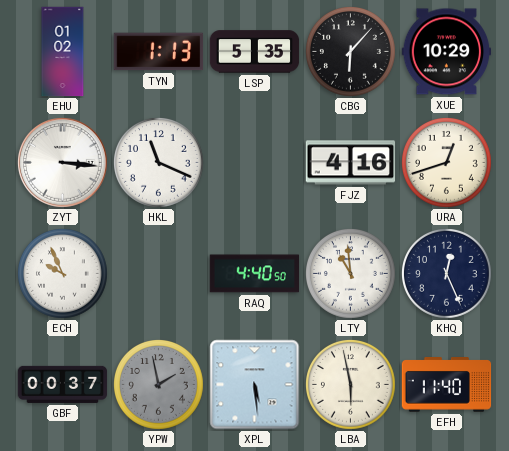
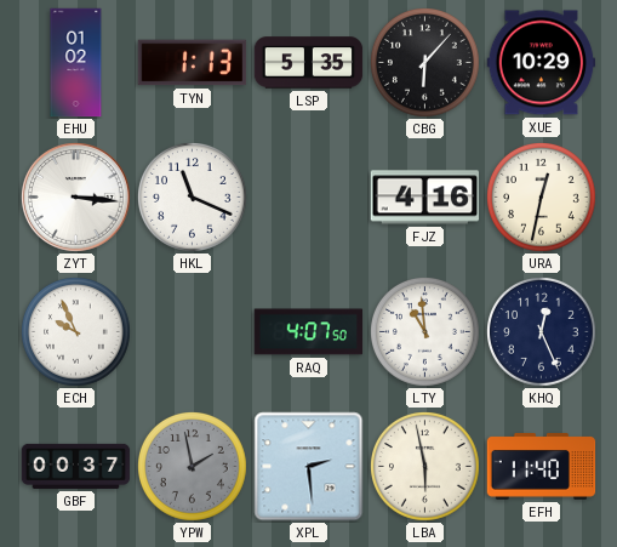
URA: 12:42 -> 12:32 (542, 198)
RAQ: 4:40 -> 4:07 (309, 332)
XPL: 5:29 -> 2:29 (309, 467)
